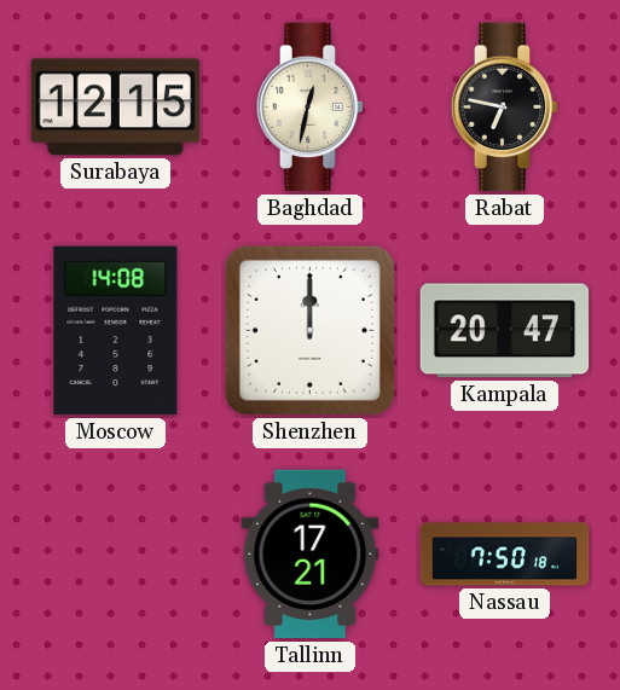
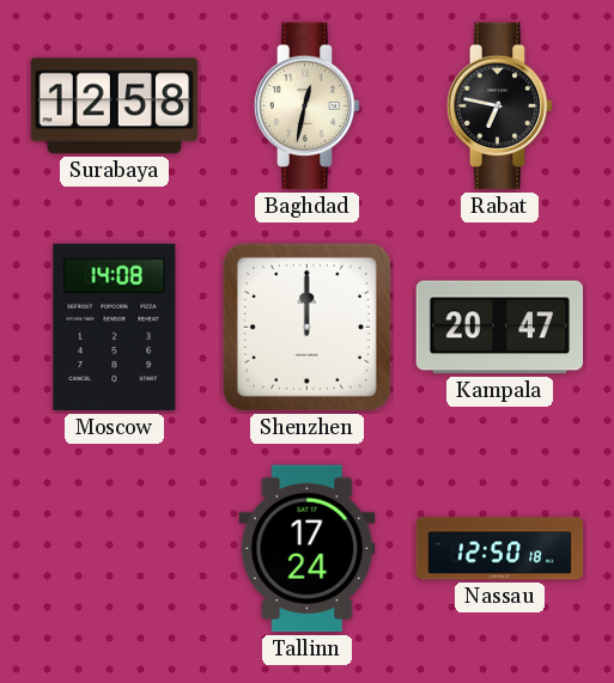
Surabaya: 12:15 -> 12:58 (115, 106)
Tallinn: 17:21 -> 17:24 (308, 549)
Nassau: 7:50 -> 12:50 (500, 549)
